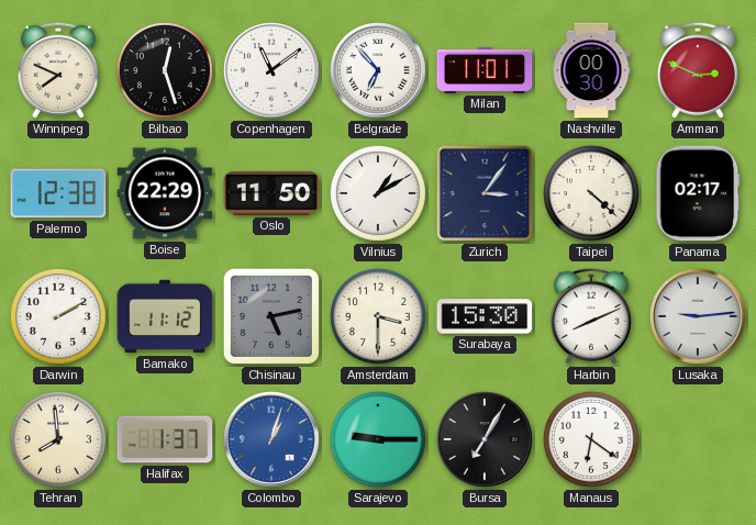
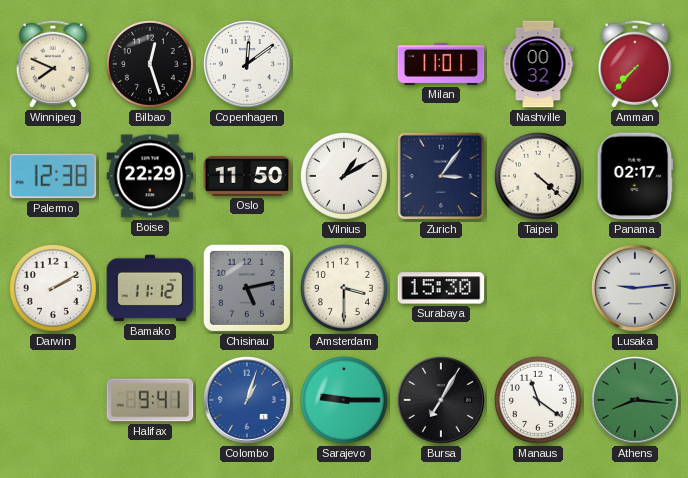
Copenhagen: 11:09 -> 12:09 (248, 65)
Belgrade: 6:53 -> none (379, 71)
Nashville: 00:30 -> 00:32 (538, 64)
Amman: 2:49 -> 7:37 (635, 64)
Harbin: 8:11 -> none (591, 316)
Tehran: 7:59 -> none (58, 439)
Halifax: 1:37 -> 9:41 (150, 400)
Manaus: 6:21 -> 11:21 (538, 400)
Athens: none -> 8:16 (636, 401)
